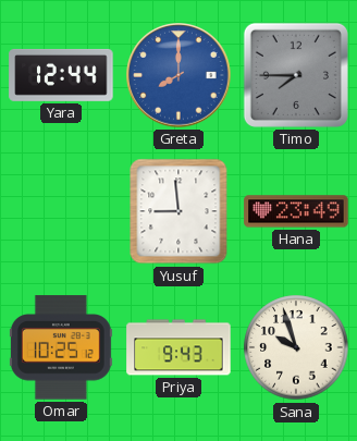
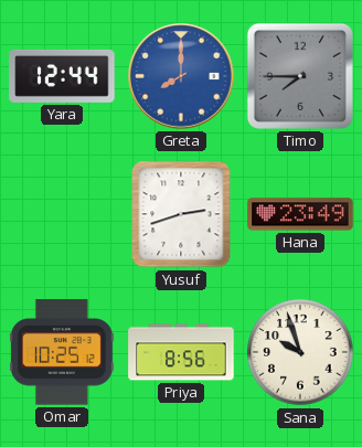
Yusuf: 8:59 -> 2:42 (181, 214)
Priya: 9:43 -> 8:56 (181, 352)
